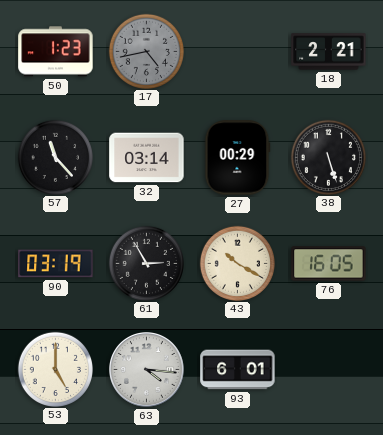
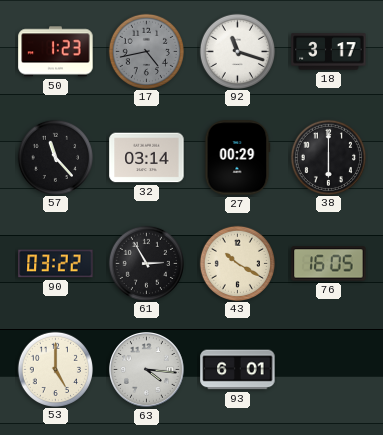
92: none -> 11:18 (237, 51)
18: 2:21 -> 3:17 (329, 52)
38: 5:27 -> 6:00 (328, 157)
90: 03:19 -> 03:22 (56, 264)
